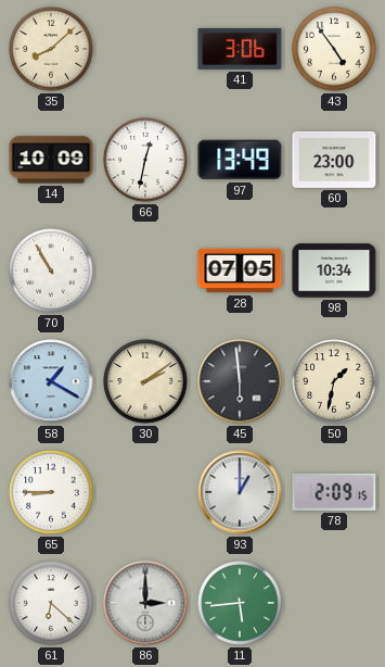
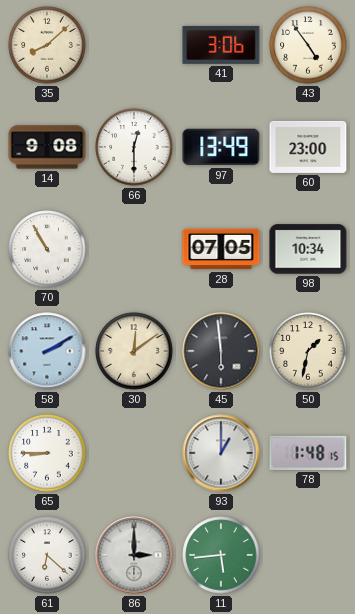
14: 10:09 -> 9:08 (47, 147)
66: 12:32 -> 12:30 (134, 147)
58: 1:20 -> 2:10 (47, 351)
30: 2:09 -> 12:09 (134, 351)
78: 2:09 -> 1:48 (308, 453)
